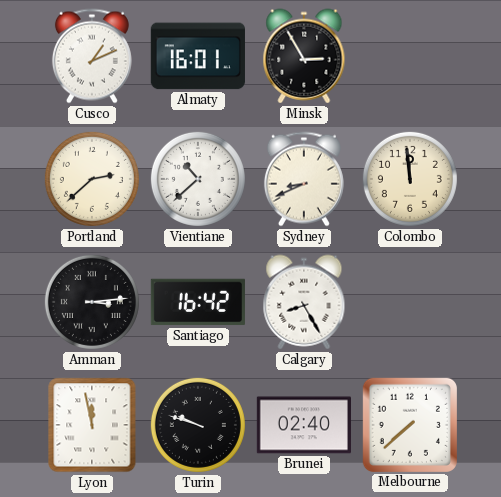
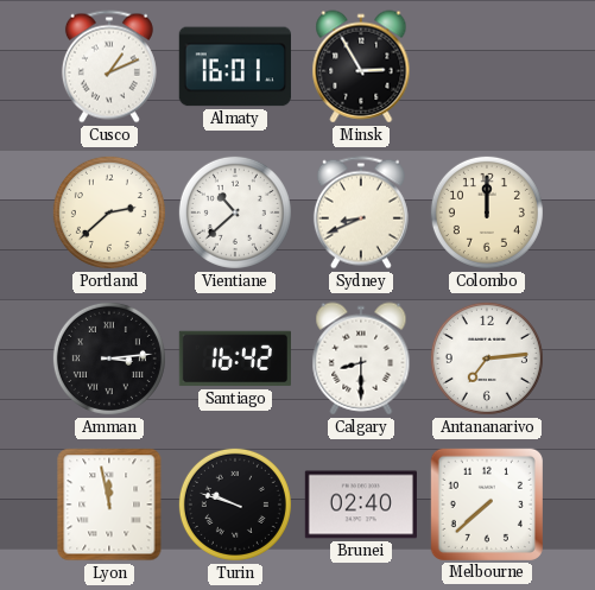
Colombo: 11:59 -> 12:00 (487, 212)
Calgary: 8:25 -> 8:30 (361, 359)
Antananarivo: none -> 7:14 (487, 359)
